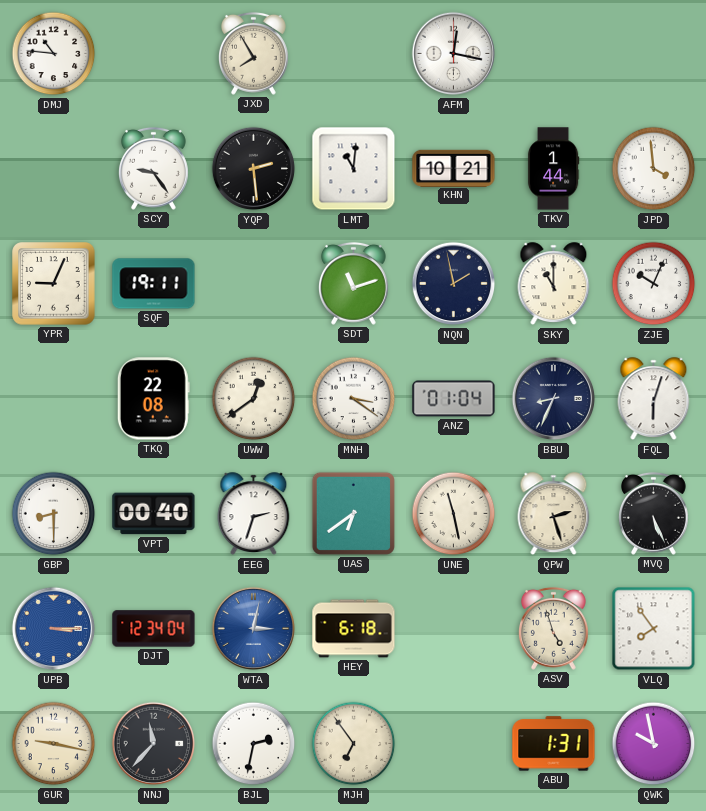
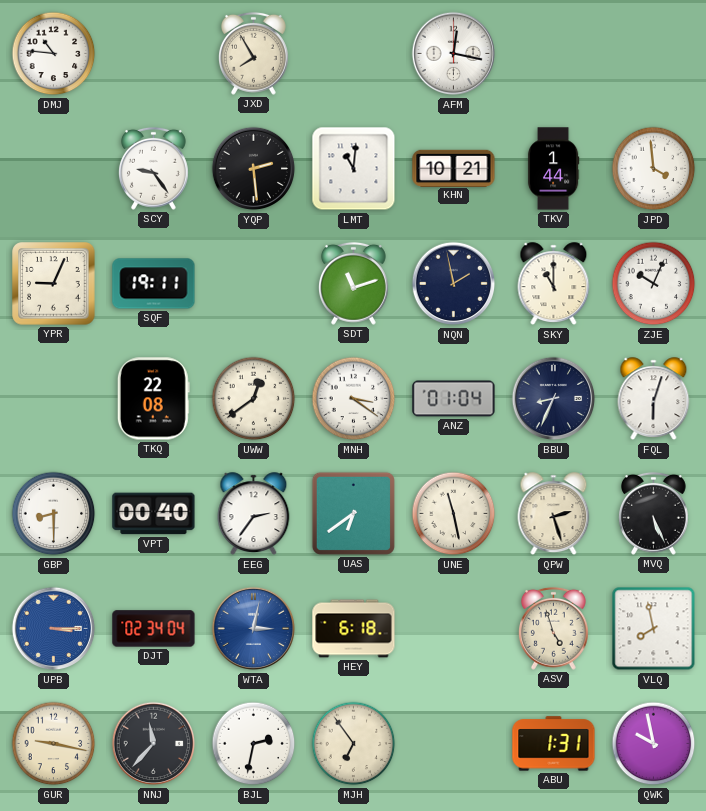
EEG: 2:33 -> 2:36 (254, 514)
DJT: 12:34 -> 02:34 (154, 629)
VLQ: 7:54 -> 7:58 (654, 629)
